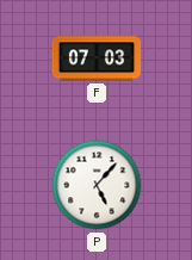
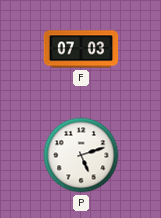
P: 5:07 -> 5:12 (81, 155)
